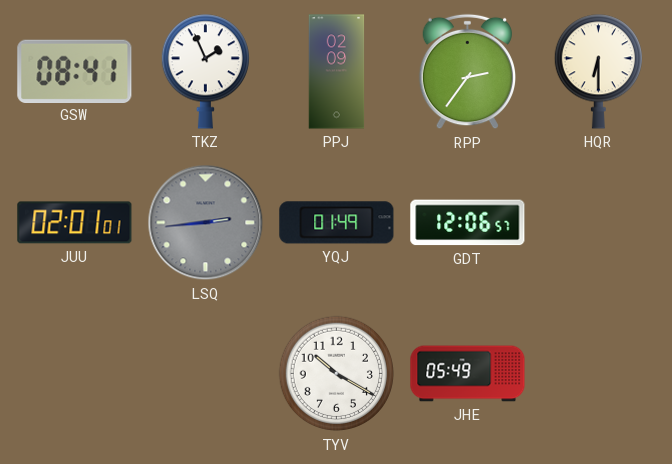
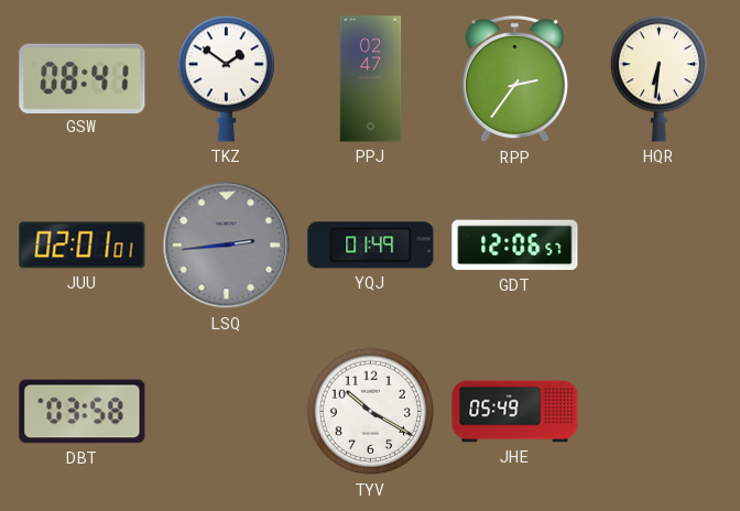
TKZ: 1:56 -> 1:51 (226, 79)
PPJ: 02:09 -> 02:47 (371, 79)
HQR: 6:30 -> 6:31 (659, 79)
DBT: none -> 03:58 (83, 412)
